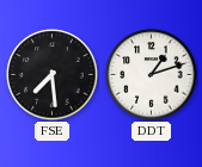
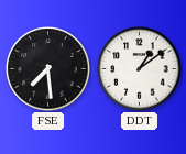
DDT: 1:12 -> 1:09 (140, 69)
